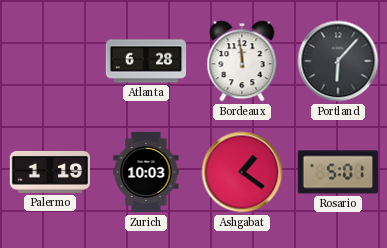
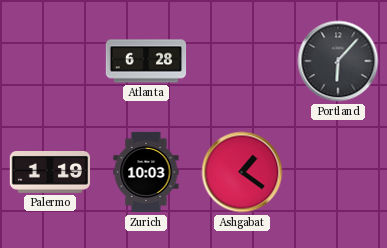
Bordeaux: 11:59 -> none (242, 61)
Rosario: 5:01 -> none (337, 172)
